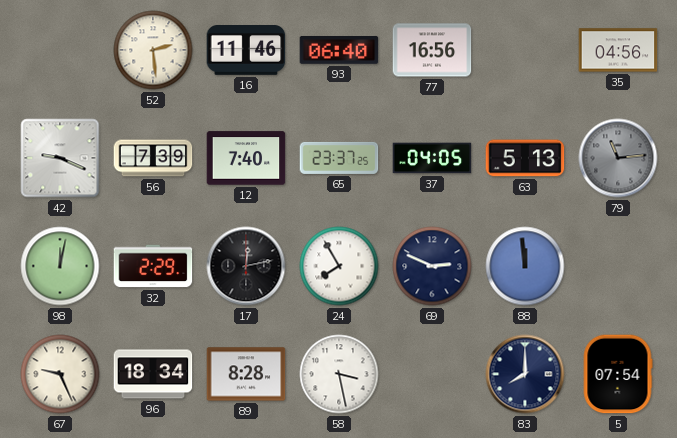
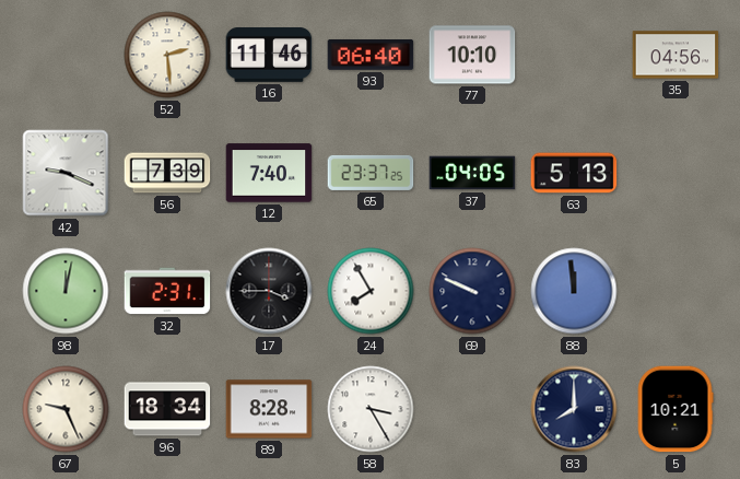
77: 16:56 -> 10:10 (472, 55)
79: 11:14 -> none (618, 158)
32: 2:29 -> 2:31 (167, 291)
17: 12:13 -> 3:45 (269, 291)
69: 2:49 -> 9:49 (472, 291)
58: 3:28 -> 3:25 (371, 409)
5: 07:54 -> 10:21 (676, 409)
